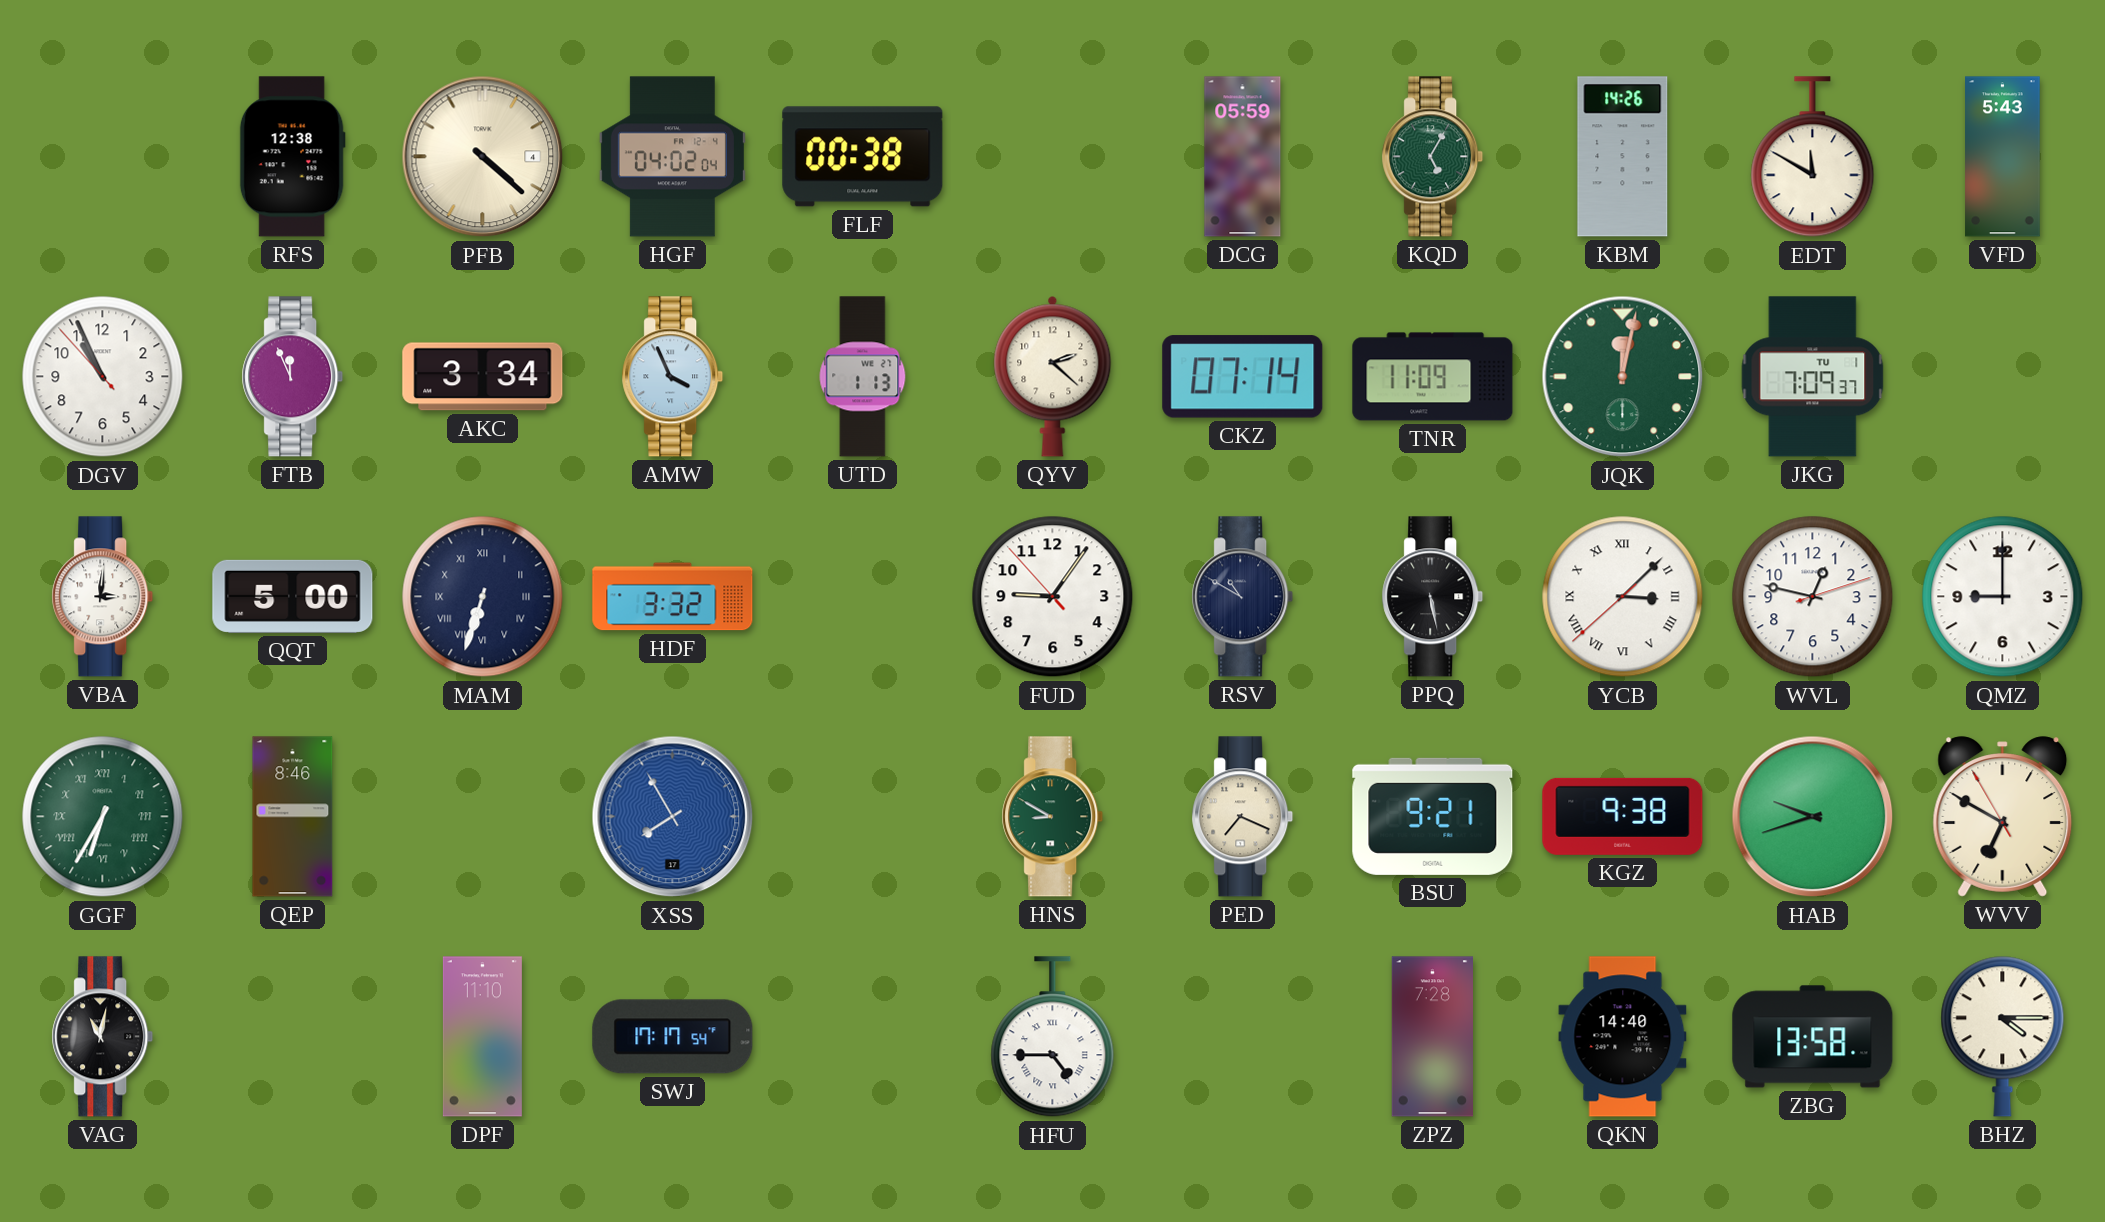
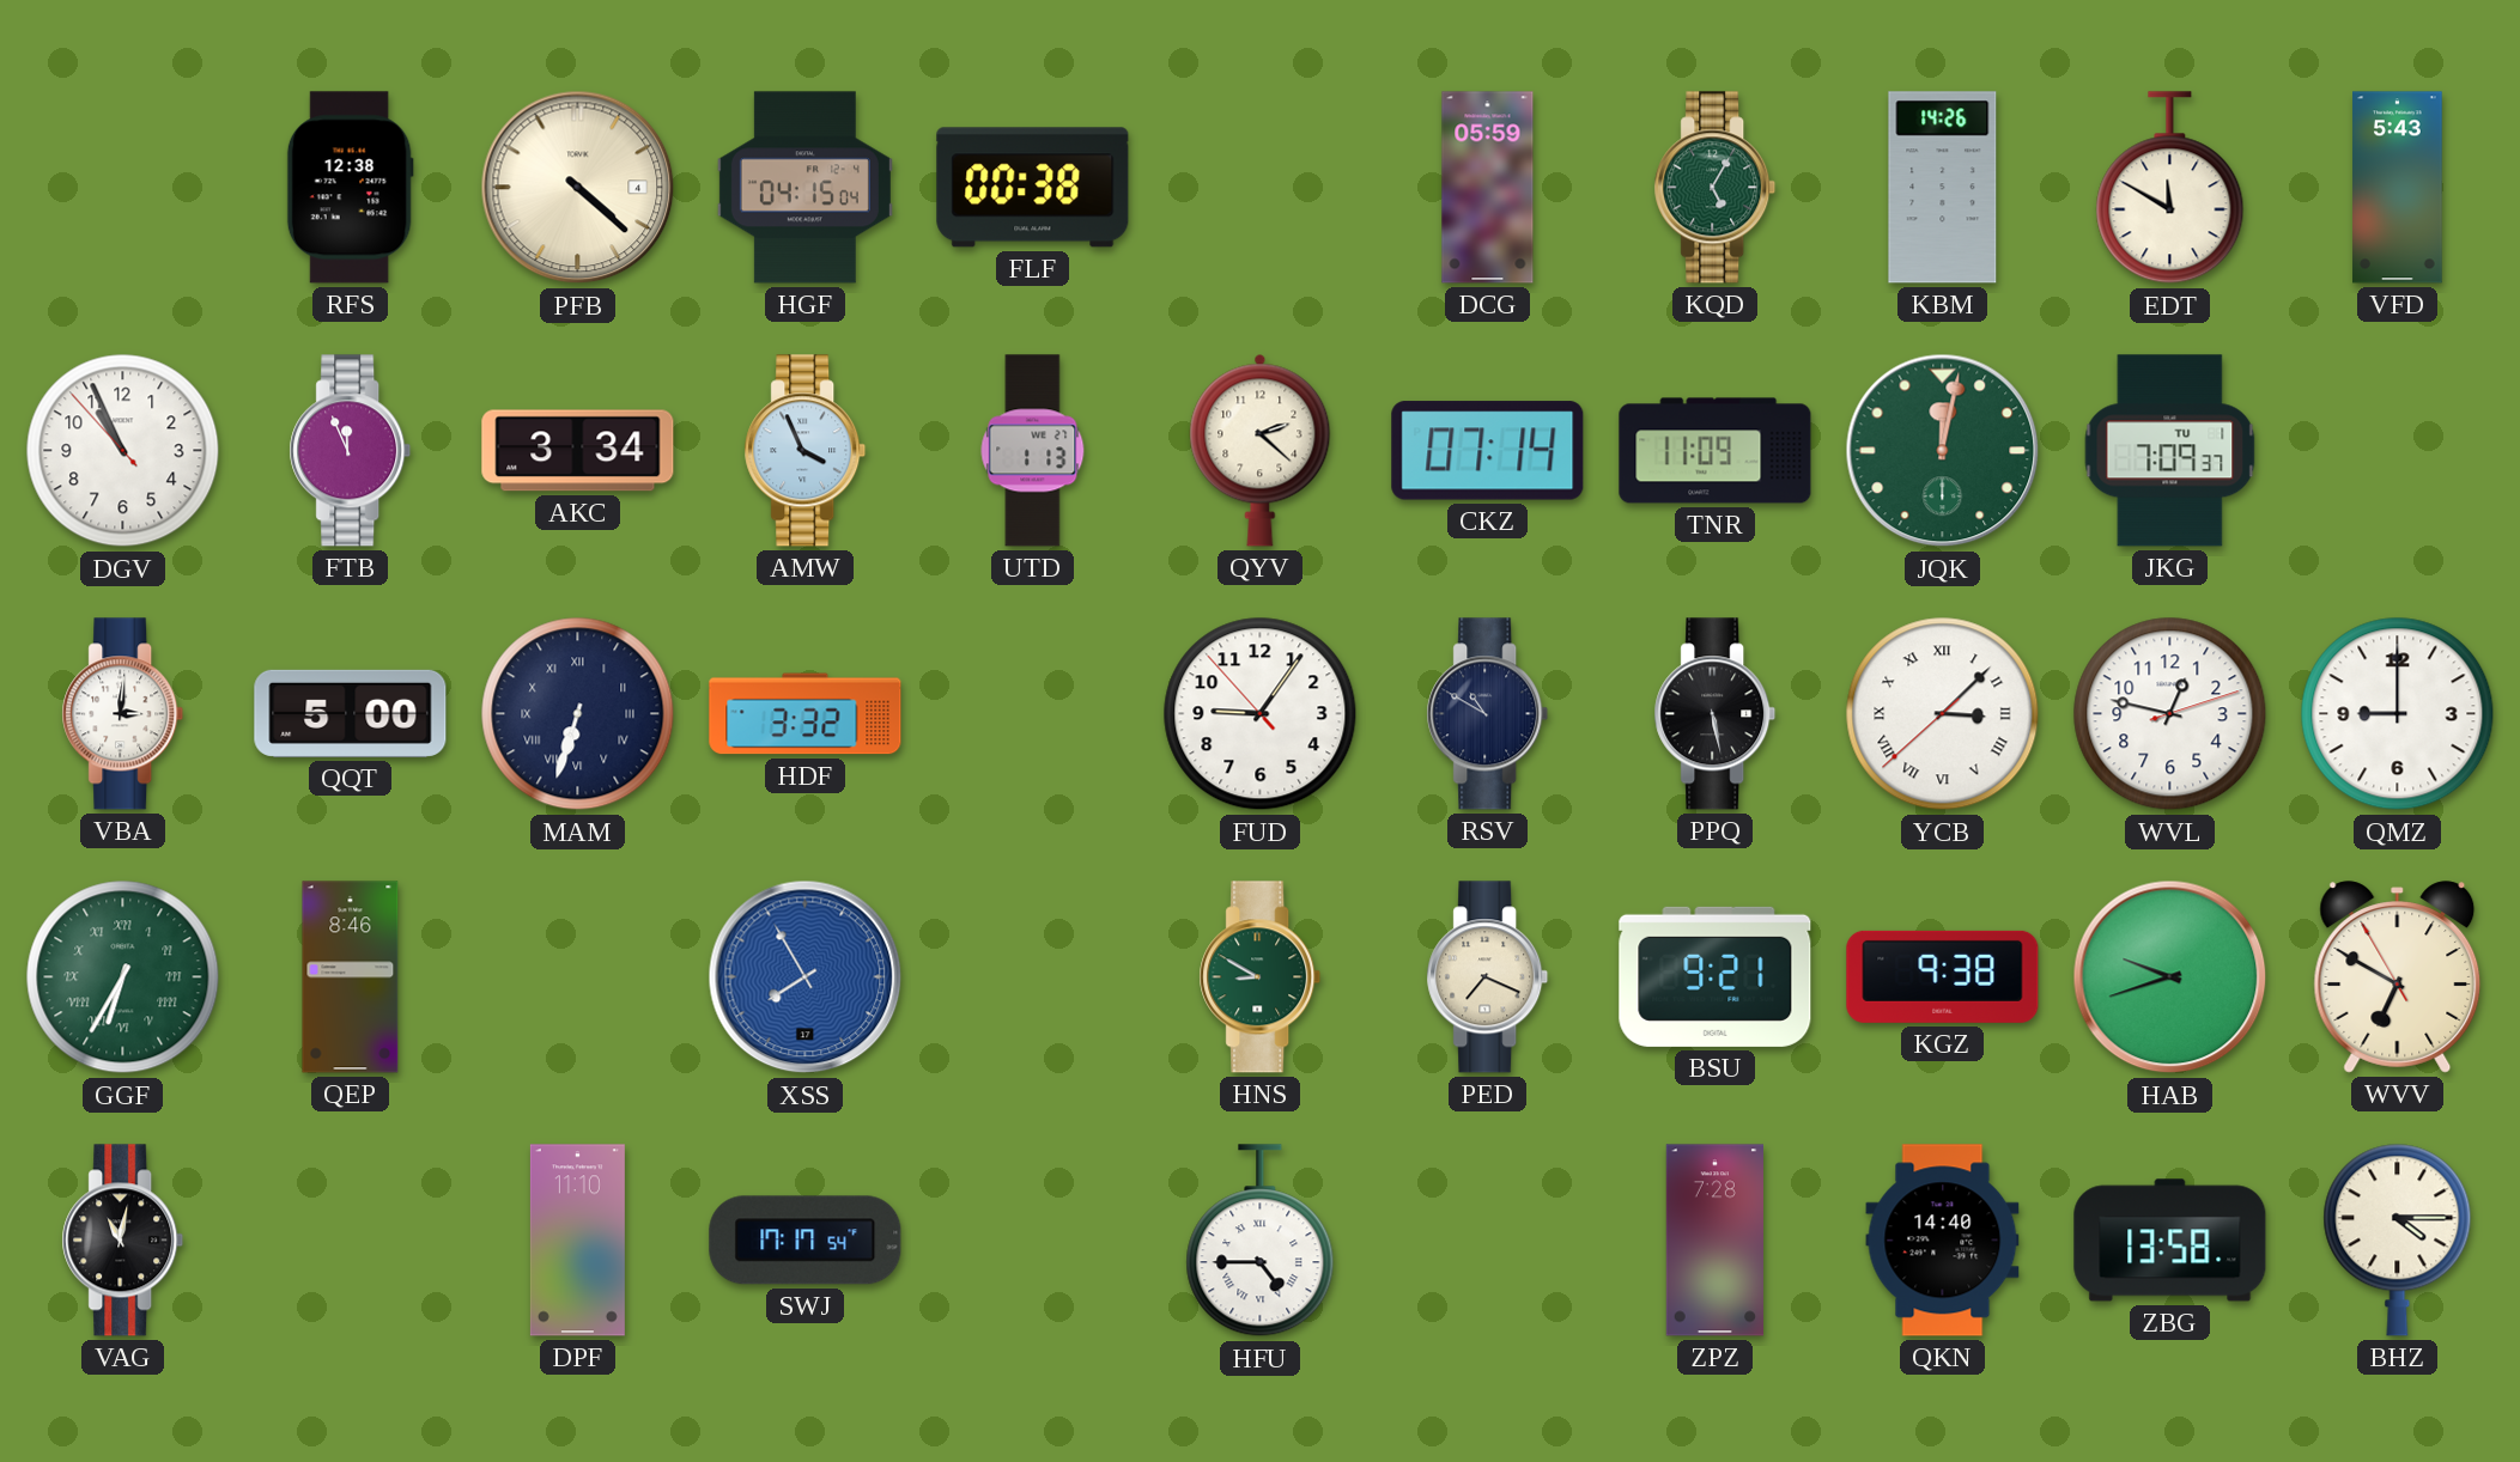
HGF: 04:02 -> 04:15 (804, 188)
